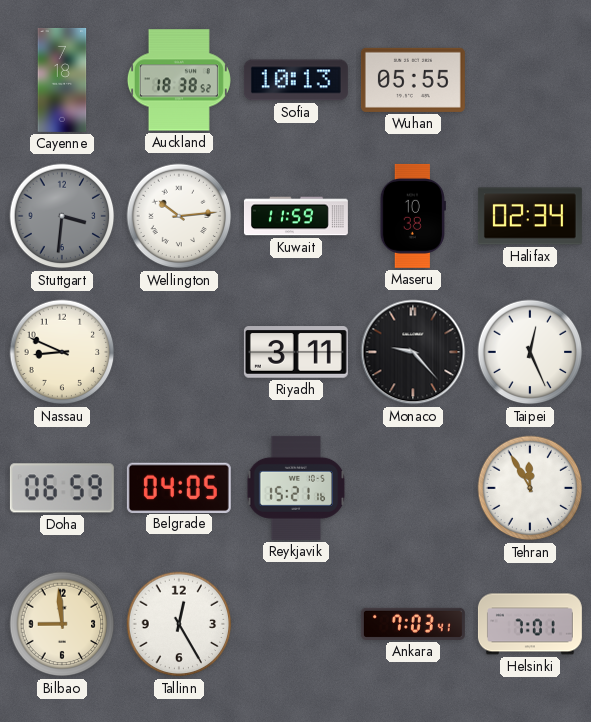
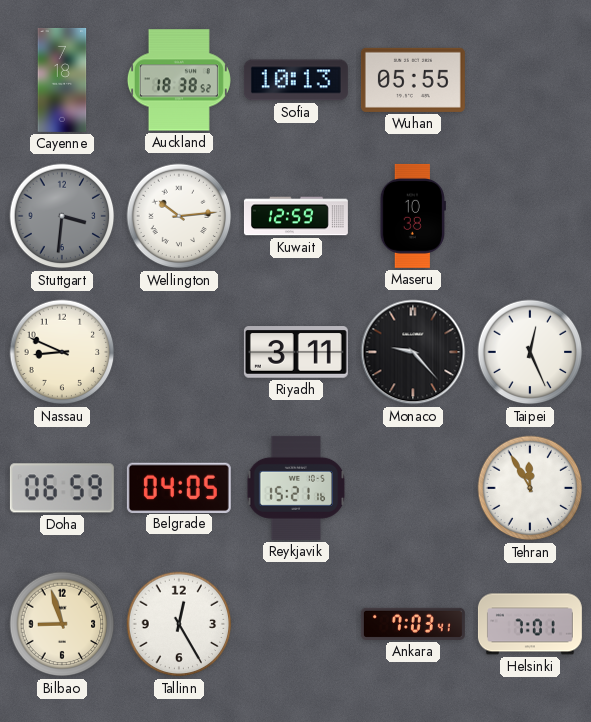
Kuwait: 11:59 -> 12:59 (296, 216)
Halifax: 02:34 -> none (530, 216)
Bilbao: 8:59 -> 8:57 (62, 624)
